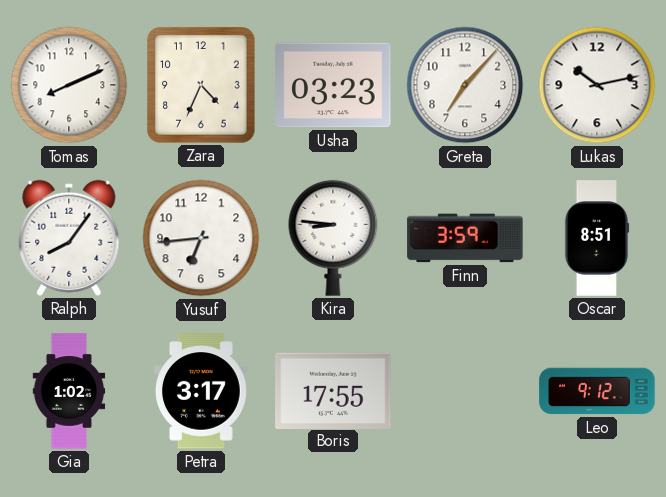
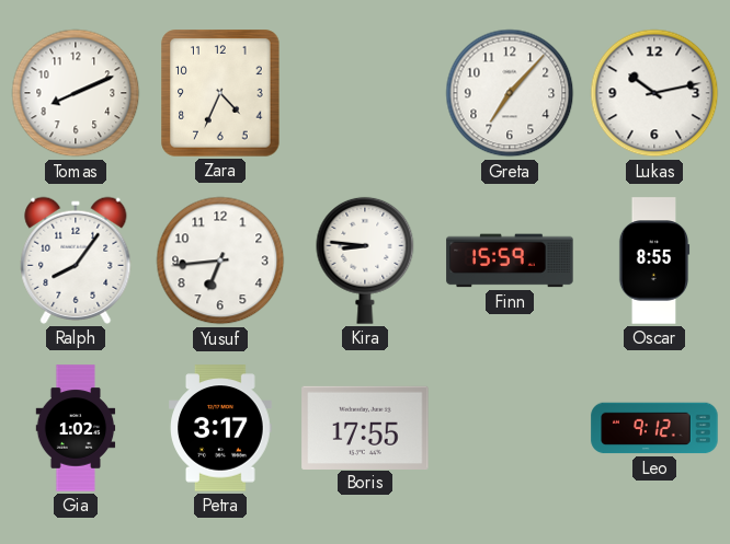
Usha: 03:23 -> none (333, 85)
Finn: 3:59 -> 15:59 (510, 261)
Oscar: 8:51 -> 8:55 (654, 261)
